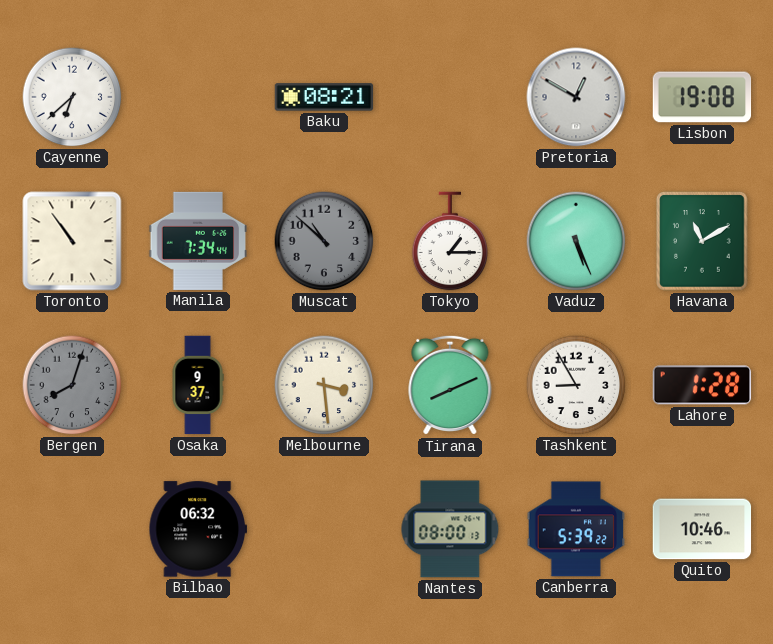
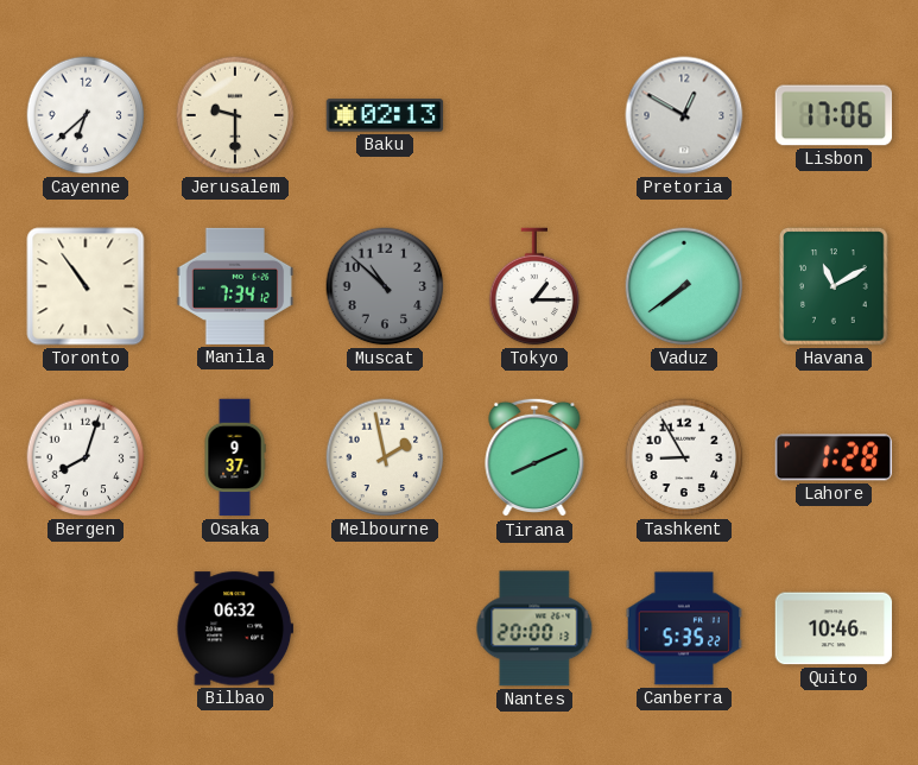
Jerusalem: none -> 9:30 (235, 115)
Baku: 08:21 -> 02:13 (385, 115)
Lisbon: 19:08 -> 17:06 (834, 115)
Manila: 7:34:44 -> 7:34:12 (235, 286)
Vaduz: 5:26 -> 7:39 (684, 286)
Bergen dial: grey -> white (86, 457)
Melbourne: 3:29 -> 1:58 (385, 457)
Nantes: 08:00 -> 20:00 (534, 628)
Canberra: 5:39 -> 5:35 (684, 628)
